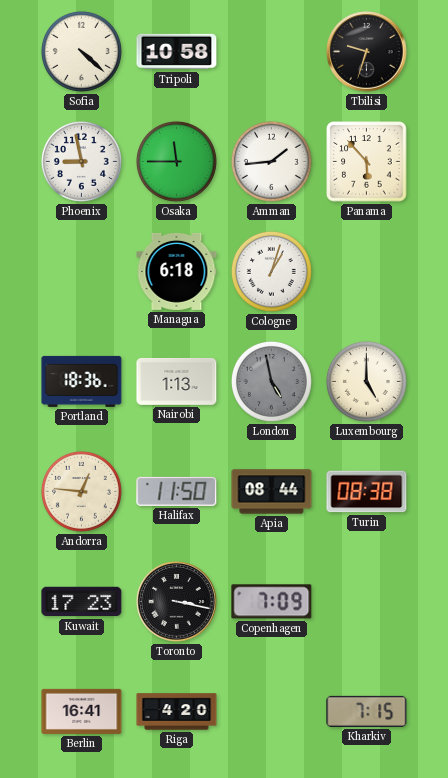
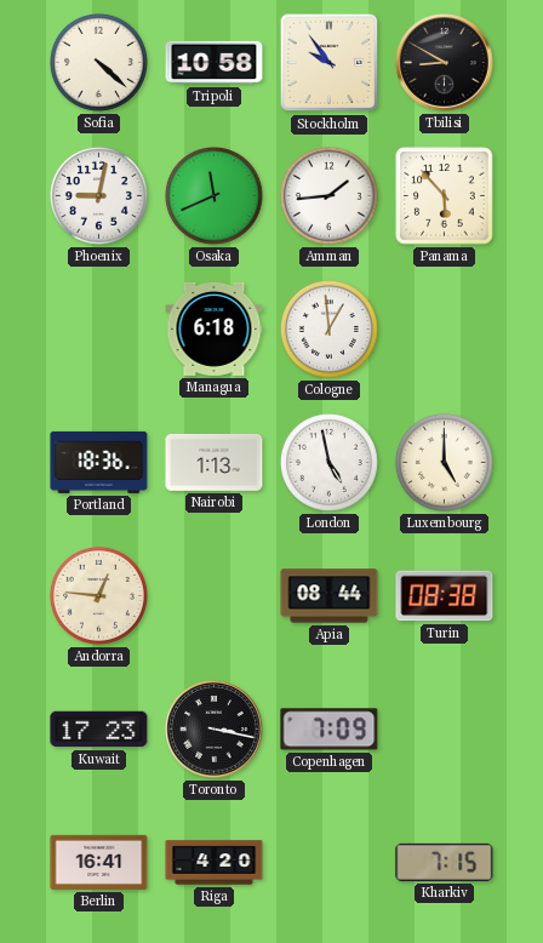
Stockholm: none -> 9:54 (330, 63)
Tbilisi: 9:33 -> 8:50 (445, 63)
Phoenix: 8:58 -> 9:02 (98, 195)
Osaka: 11:45 -> 11:41 (213, 195)
Cologne: 1:03 -> 12:59 (328, 328)
London dial: grey -> white (328, 462)
Halifax: 11:50 -> none (177, 491)
